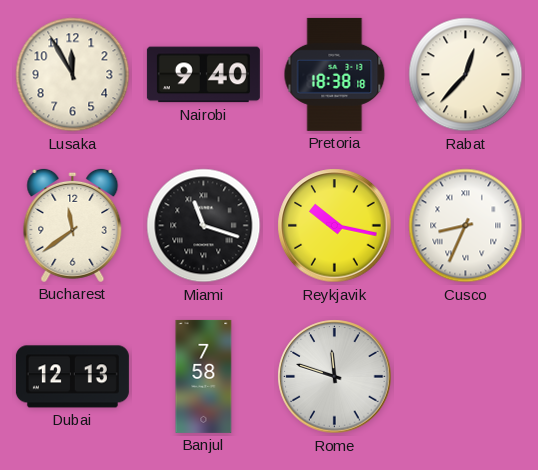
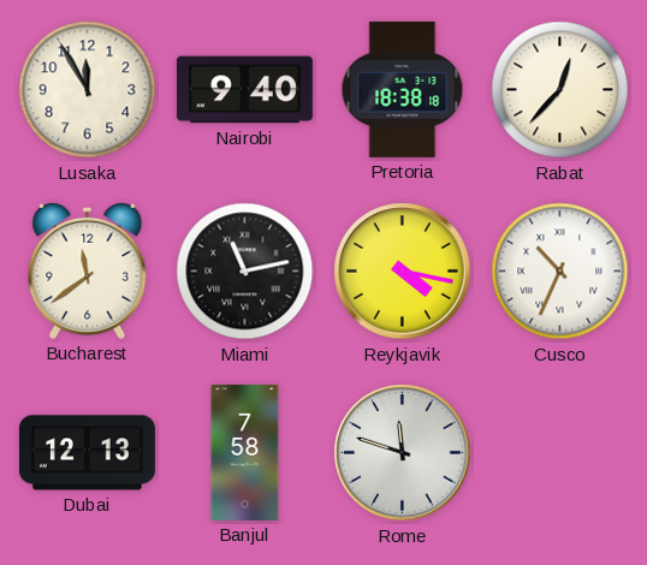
Miami: 11:18 -> 11:13 (245, 272)
Reykjavik: 10:17 -> 4:17 (403, 272)
Cusco: 8:34 -> 10:34 (560, 272)
